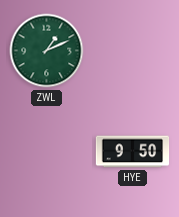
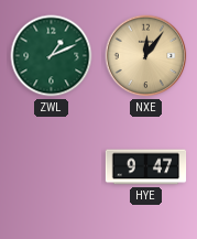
NXE: none -> 12:06 (146, 56)
HYE: 9:50 -> 9:47 (146, 167)
